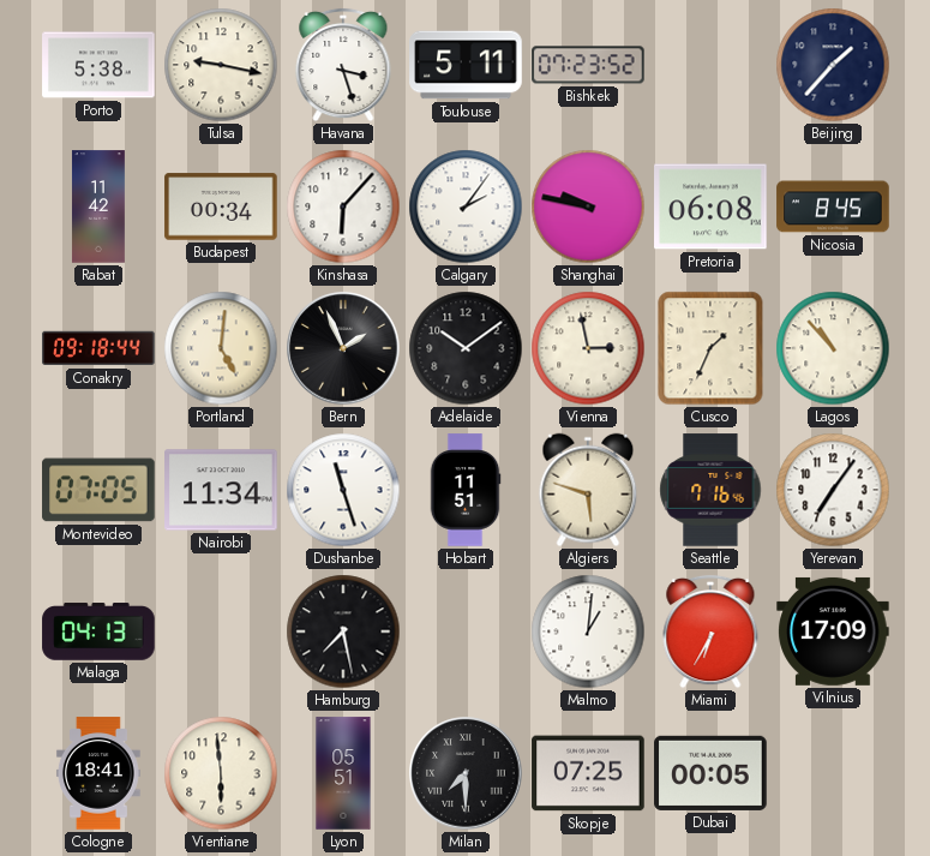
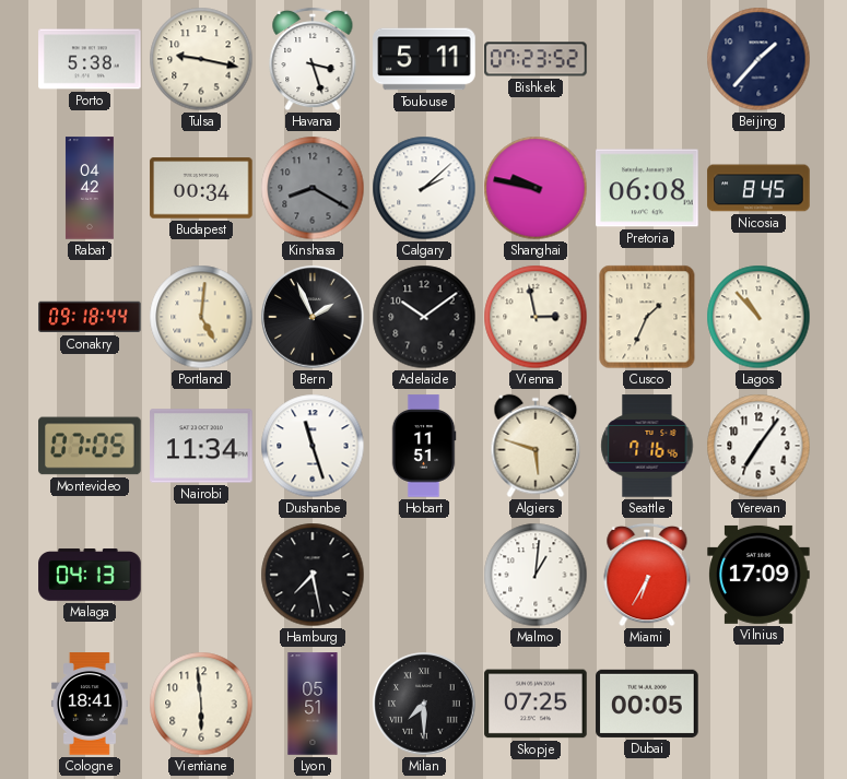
Rabat: 11:42 -> 04:42 (90, 188)
Kinshasa: 6:07 -> 8:20 (313, 188)
Kinshasa dial: white -> grey (313, 188)
Calgary: 2:06 -> 2:08 (424, 188)
